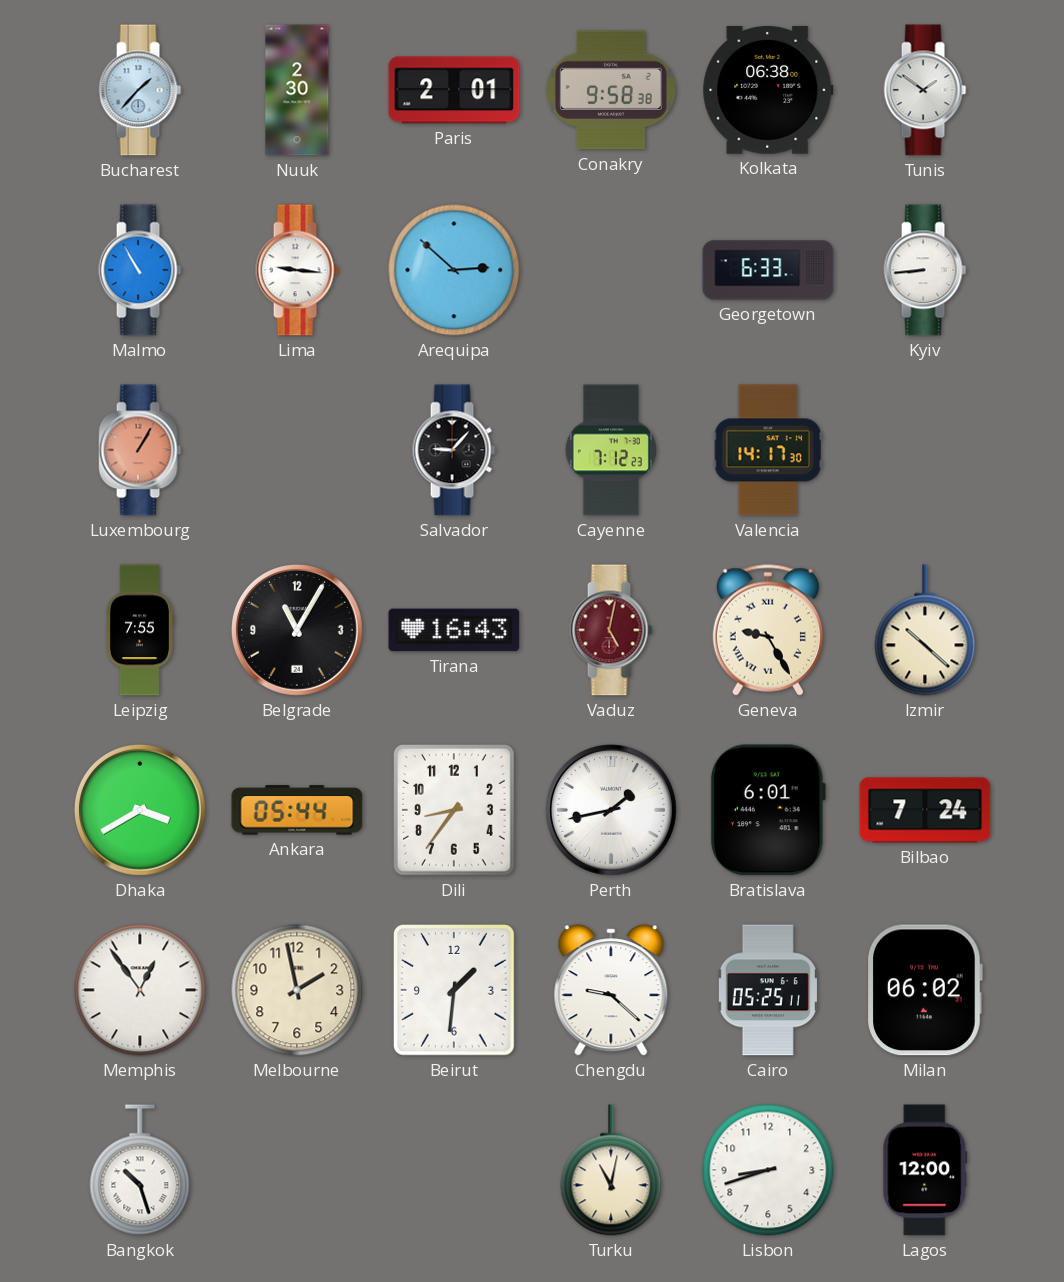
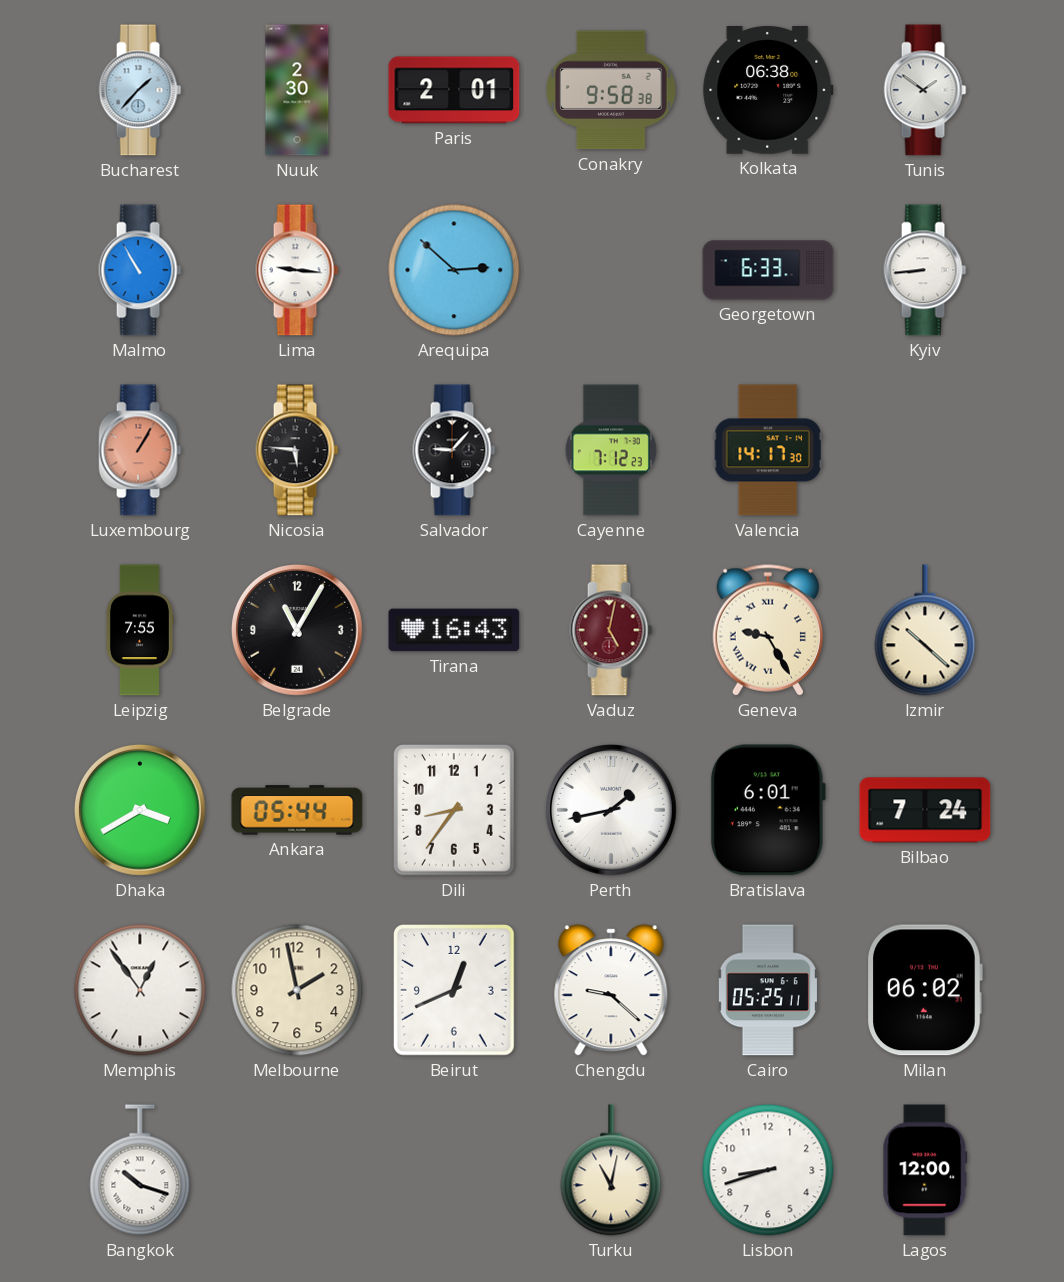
Nicosia: none -> 5:46 (297, 450)
Beirut: 1:31 -> 12:41 (455, 991)
Bangkok: 10:27 -> 10:18 (140, 1170)
